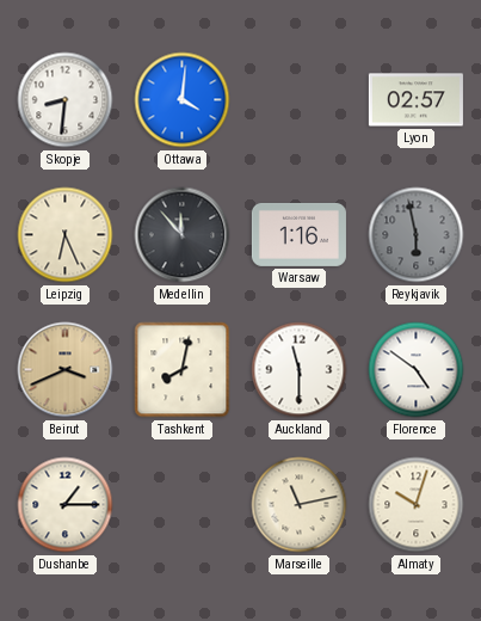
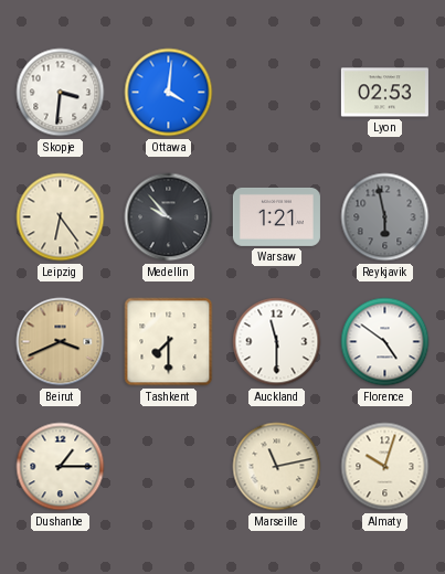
Skopje: 8:31 -> 3:31 (61, 93)
Lyon: 02:57 -> 02:53 (384, 93)
Leipzig: 6:26 -> 6:24 (61, 217)
Medellin: 11:53 -> 9:53 (169, 217)
Warsaw: 1:16 -> 1:21 (276, 216)
Tashkent: 8:02 -> 7:30 (169, 342)
